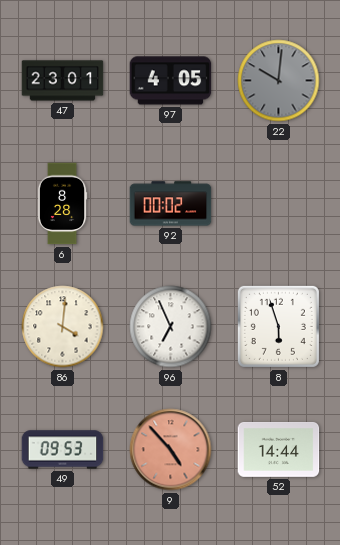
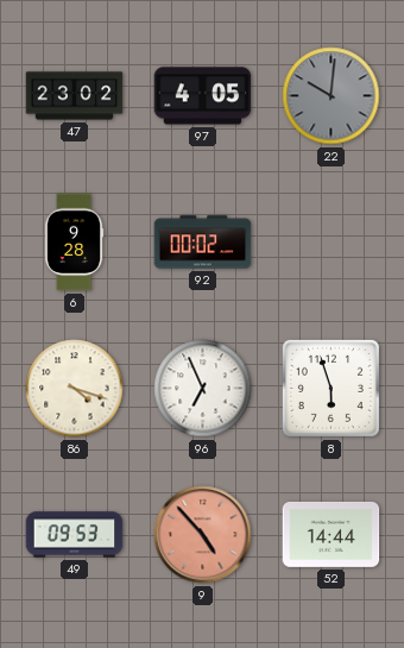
47: 23:01 -> 23:02 (75, 96)
6: 8:28 -> 9:28 (74, 243)
86: 4:01 -> 4:18 (75, 389)
